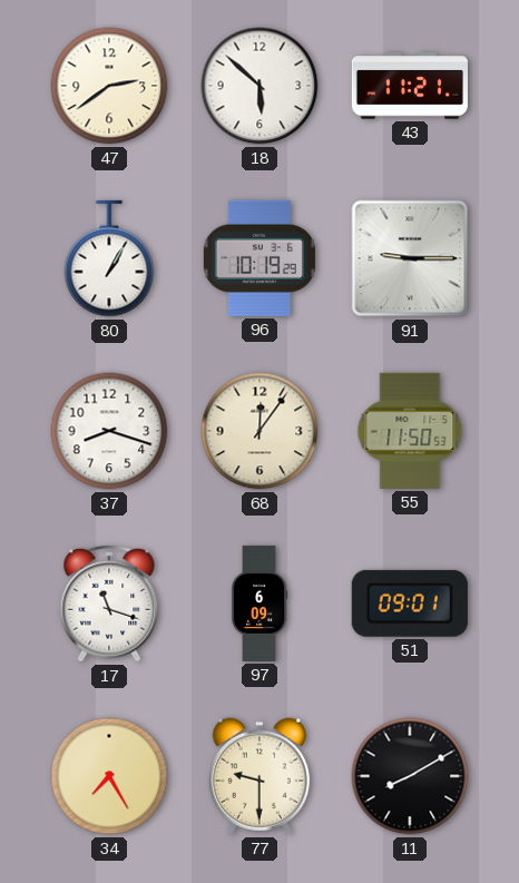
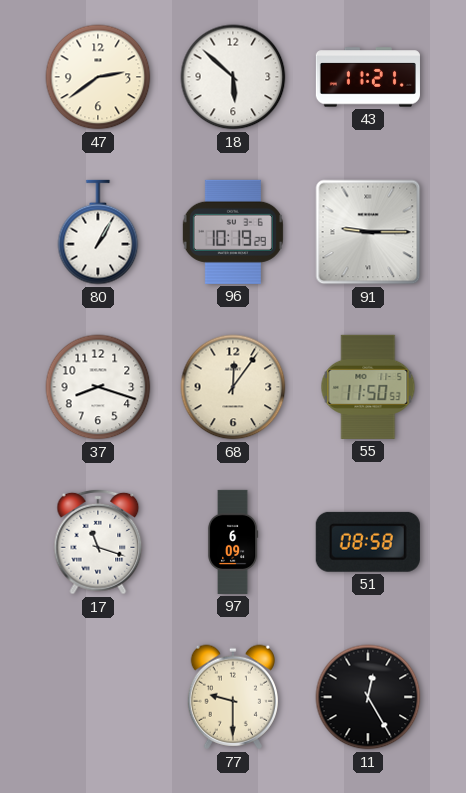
51: 09:01 -> 08:58 (368, 542)
34: 7:25 -> none (109, 776)
11: 8:10 -> 12:25 (368, 697)
